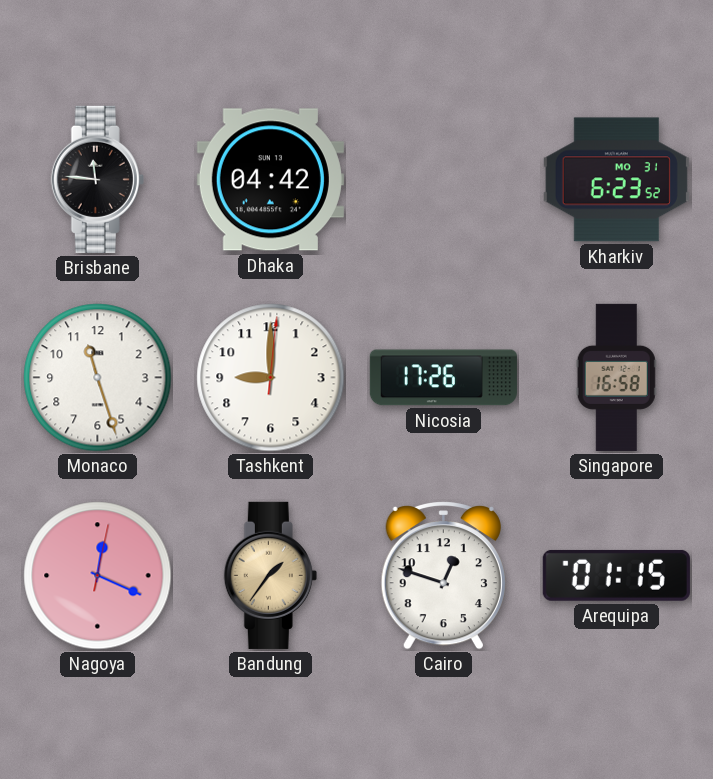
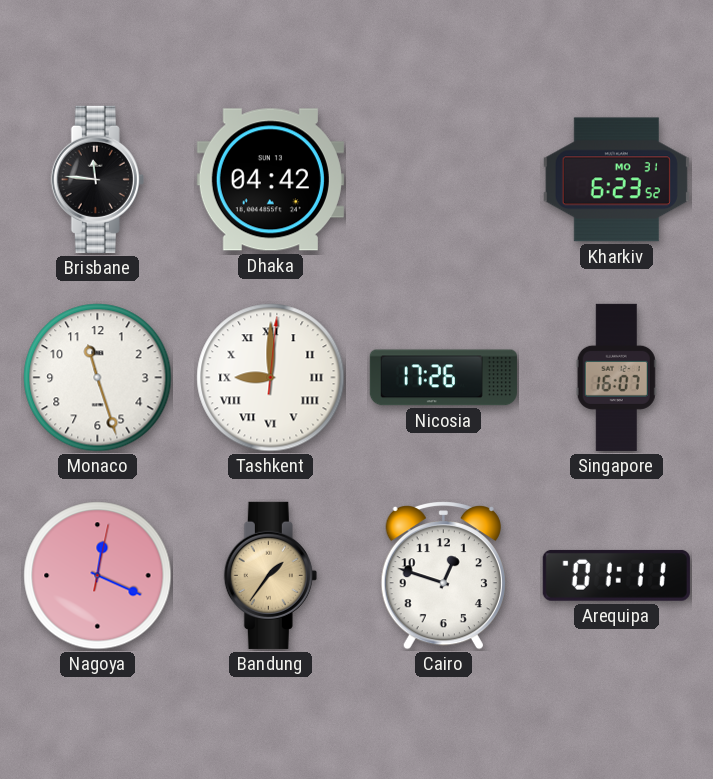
Tashkent numerals: Arabic -> Roman (271, 378)
Singapore: 16:58 -> 16:07 (616, 377)
Arequipa: 01:15 -> 01:11 (616, 575)
